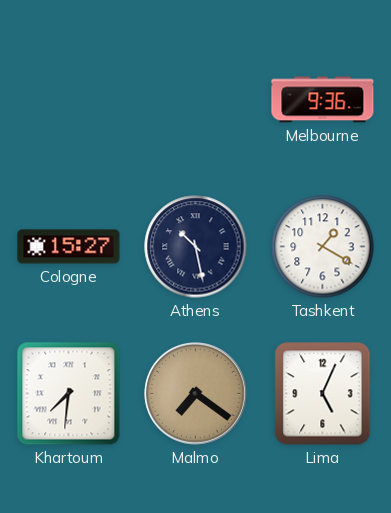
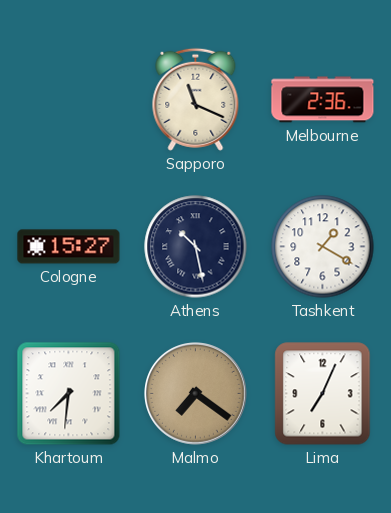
Sapporo: none -> 11:19 (196, 99)
Melbourne: 9:36 -> 2:36 (323, 100)
Lima: 5:04 -> 7:04 (323, 394)
